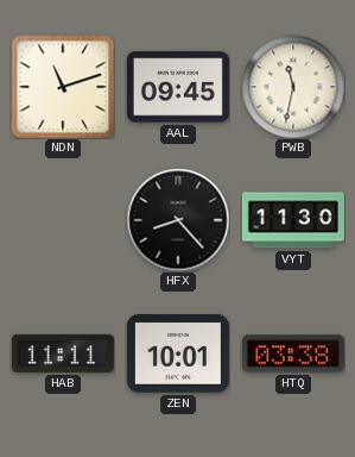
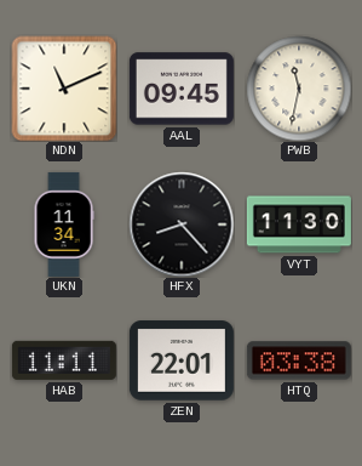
NDN: 11:12 -> 11:11 (64, 89)
UKN: none -> 11:34 (64, 225)
ZEN: 10:01 -> 22:01 (182, 360)
